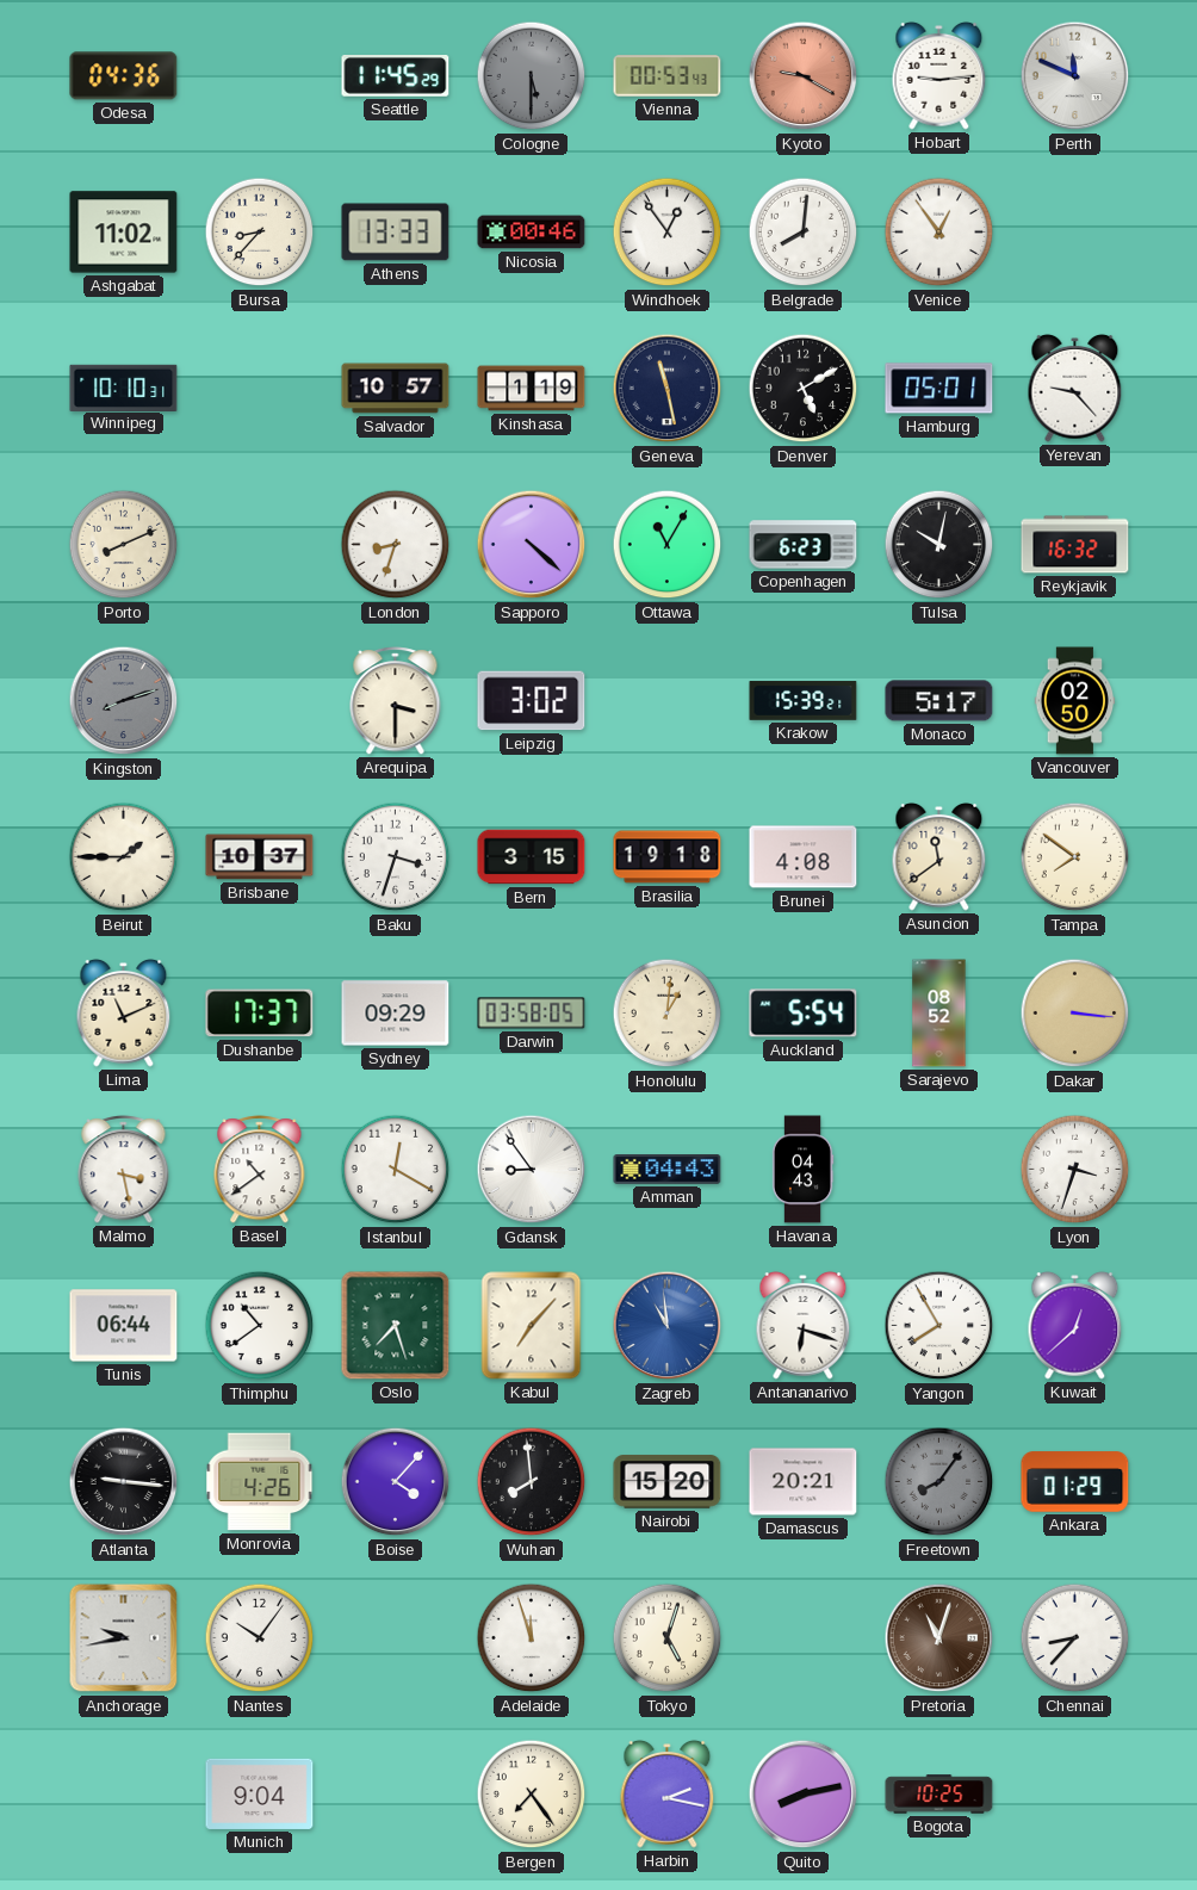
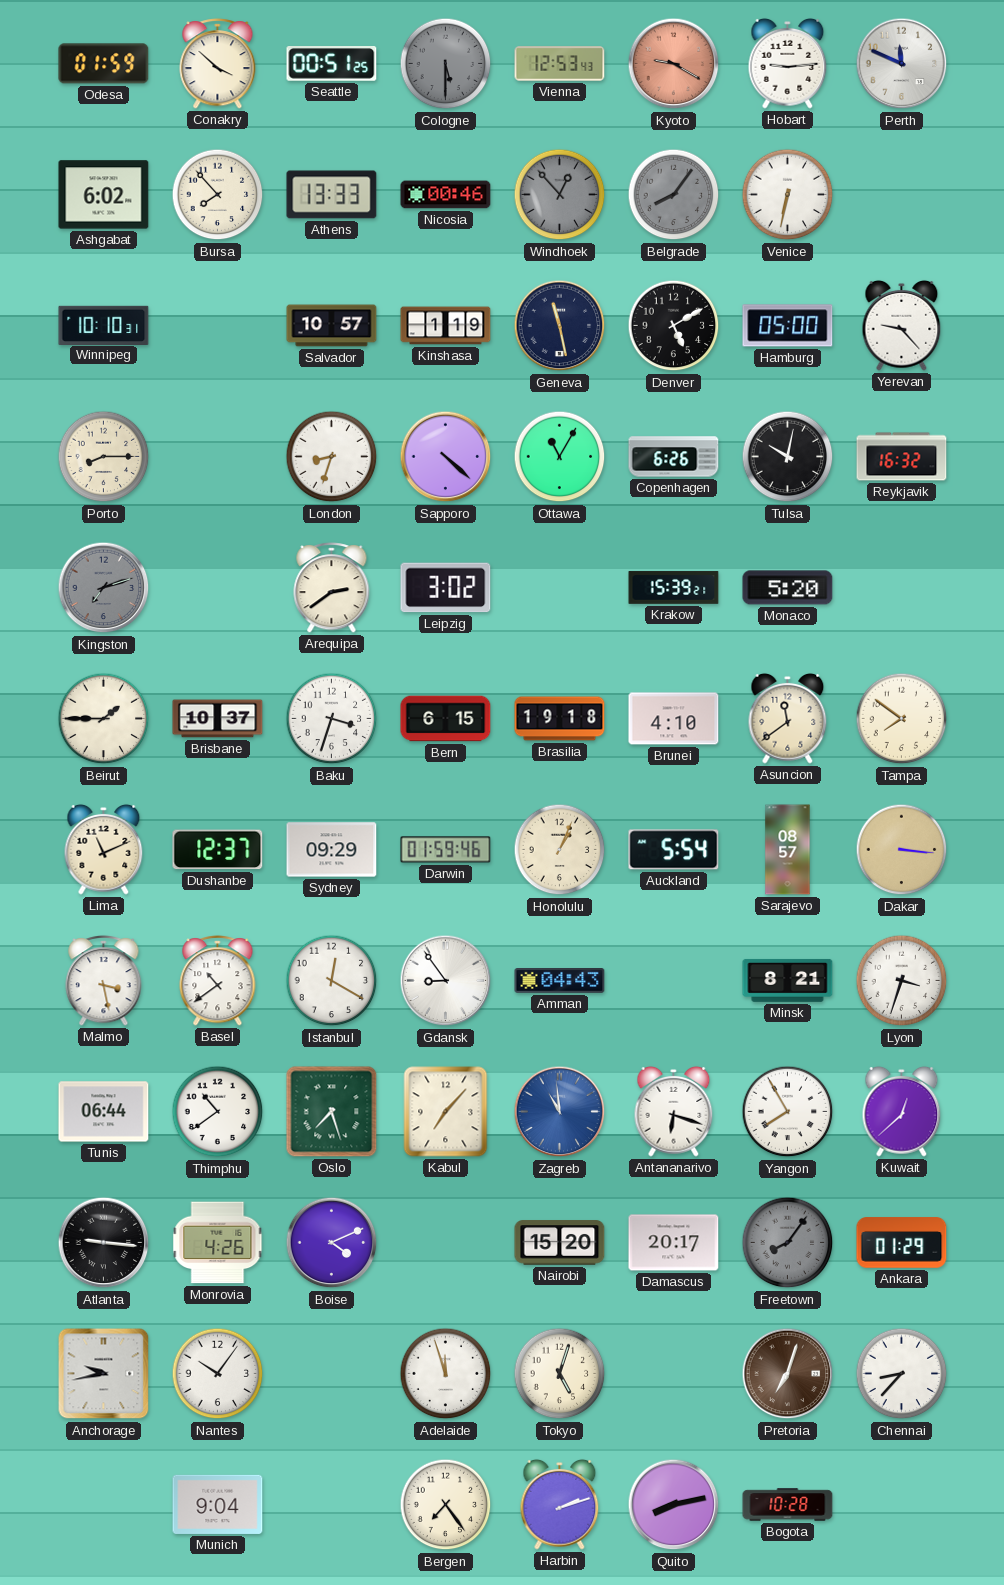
Odesa: 04:36 -> 01:59 (104, 64)
Conakry: none -> 3:52 (218, 64)
Seattle: 11:45 -> 00:51 (332, 64)
Vienna: 00:53 -> 12:53 (560, 64)
Ashgabat: 11:02 -> 6:02 (104, 195)
Bursa: 8:37 -> 7:53 (218, 195)
Windhoek: 12:54 -> 12:53 (560, 195)
Windhoek dial: white -> grey (560, 195)
Belgrade: 8:01 -> 8:06 (674, 195)
Belgrade dial: white -> grey (674, 195)
Venice: 12:54 -> 6:32 (788, 195)
Hamburg: 05:01 -> 05:00 (788, 326)
Porto: 8:11 -> 8:15 (104, 457)
Copenhagen: 6:23 -> 6:26 (674, 457)
Kingston: 8:12 -> 7:12 (104, 588)
Arequipa: 3:30 -> 2:39 (332, 588)
Monaco: 5:17 -> 5:20 (788, 588)
Vancouver: 02:50 -> none (1075, 701)
Bern: 3:15 -> 6:15 (446, 719)
Brunei: 4:08 -> 4:10 (674, 719)
Dushanbe: 17:37 -> 12:37 (218, 850)
Darwin: 03:58 -> 01:59 (446, 850)
Honolulu: 1:01 -> 1:04 (560, 850)
Sarajevo: 08:52 -> 08:57 (788, 850)
Havana: 04:43 -> none (802, 1170)
Minsk: none -> 8:21 (788, 980)
Boise: 4:07 -> 4:11 (332, 1243)
Wuhan: 7:59 -> none (532, 1482)
Damascus: 20:21 -> 20:17 (674, 1243)
Pretoria: 11:03 -> 7:03 (788, 1374)
Harbin: 2:17 -> 2:12 (560, 1504)
Bogota: 10:25 -> 10:28 (788, 1505)
